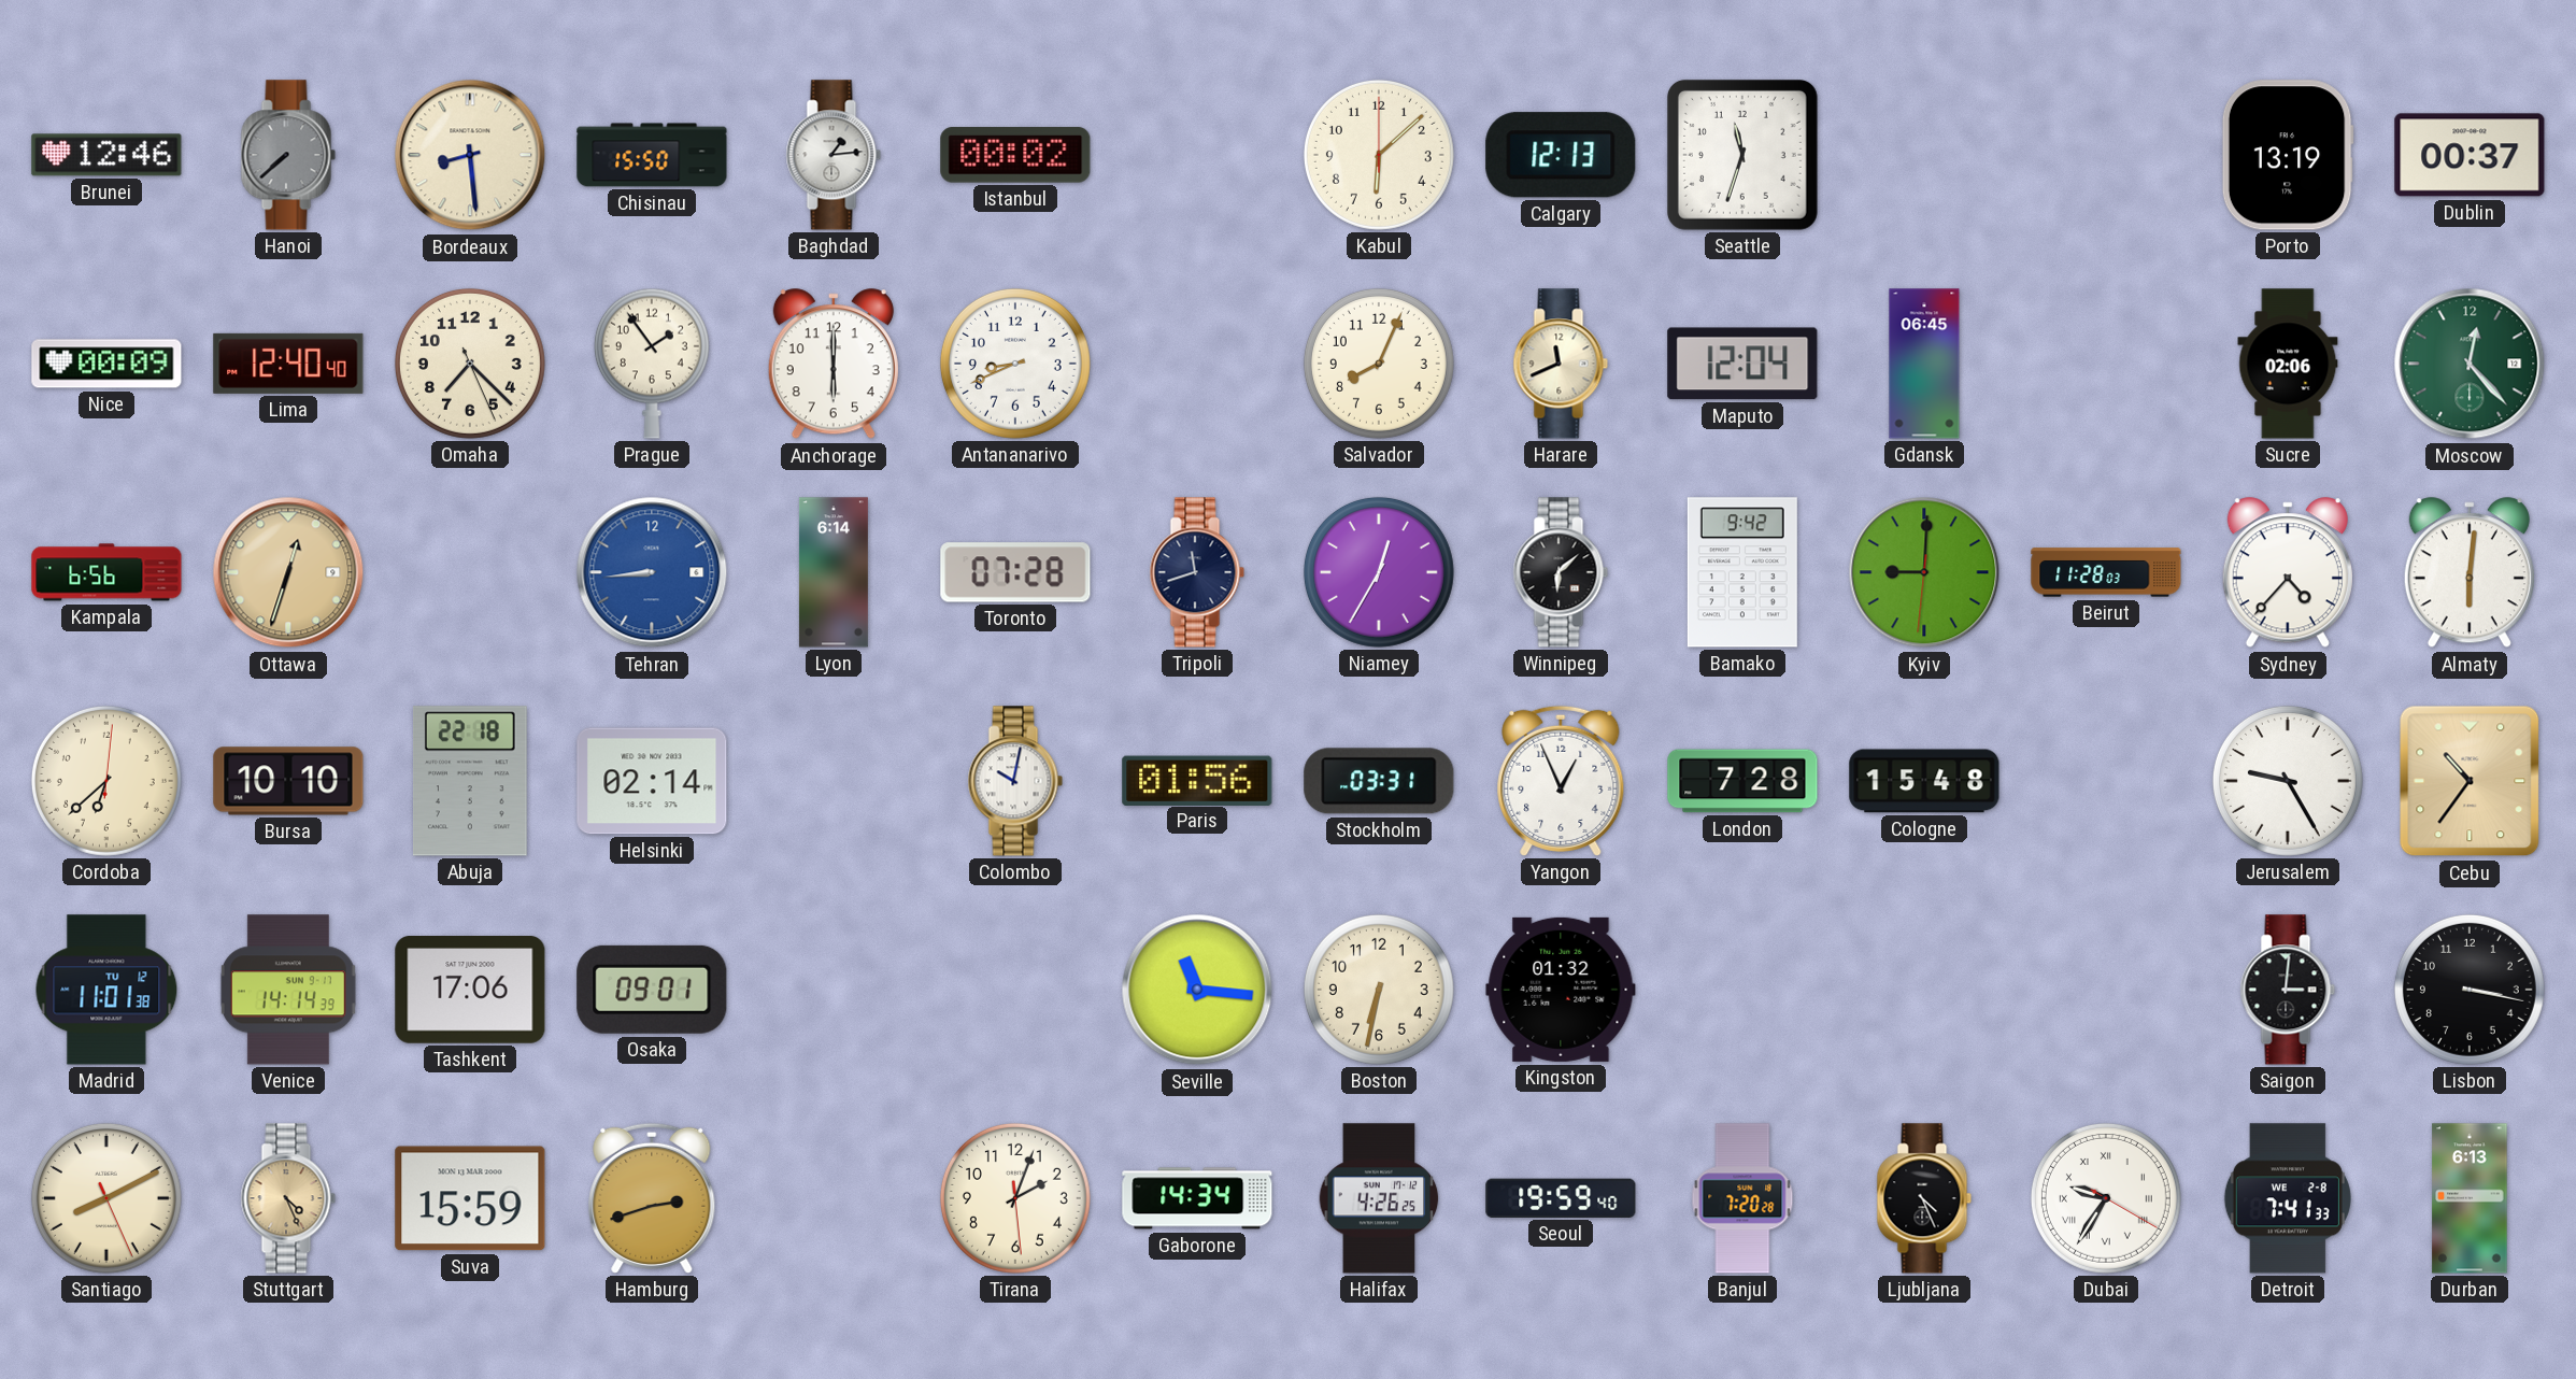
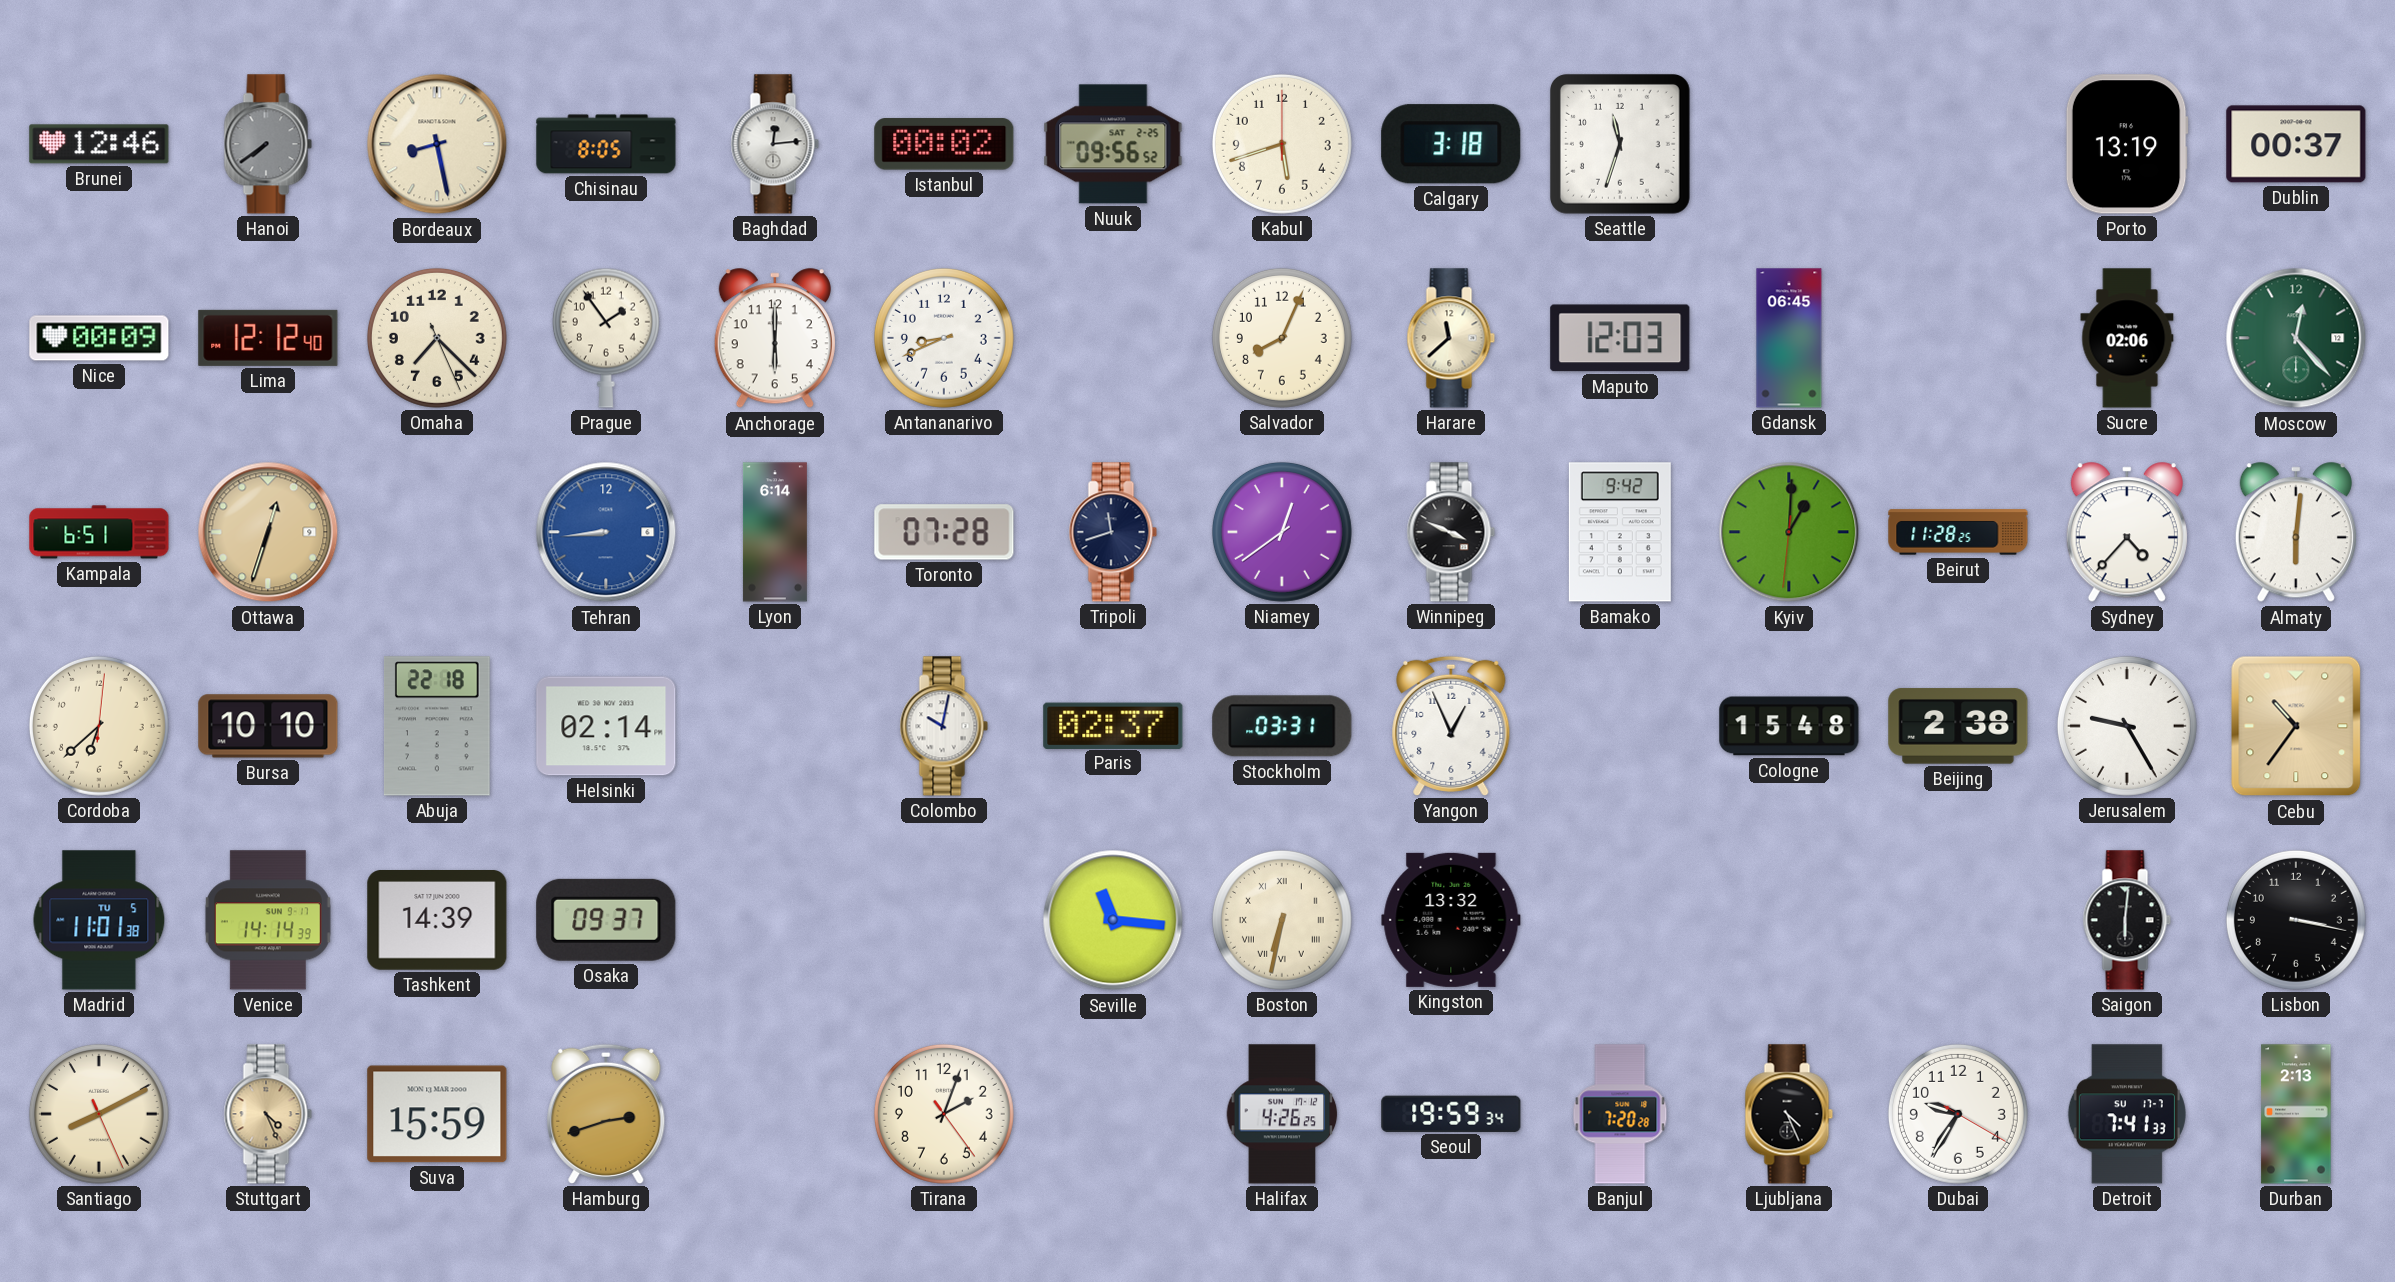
Hanoi: 7:38 -> 7:39 (268, 144)
Bordeaux: 8:29 -> 8:28 (437, 144)
Chisinau: 15:50 -> 8:05 (606, 144)
Baghdad: 1:14 -> 12:14 (775, 144)
Nuuk: none -> 09:56 (1113, 144)
Kabul: 6:08 -> 5:42 (1282, 144)
Calgary: 12:13 -> 3:18 (1451, 144)
Lima: 12:40 -> 12:12 (268, 338)
Harare: 11:41 -> 11:38 (1451, 338)
Maputo: 12:04 -> 12:03 (1620, 338)
Kampala: 6:56 -> 6:51 (99, 532)
Niamey: 12:35 -> 12:39 (1282, 532)
Winnipeg: 6:08 -> 3:49 (1451, 532)
Kyiv: 9:00 -> 1:00 (1789, 532)
Beirut: 11:28:03 -> 11:28:25 (1958, 532)
Paris: 01:56 -> 02:37 (1113, 725)
London: 7:28 -> none (1742, 781)
Beijing: none -> 2:38 (1958, 726)
Madrid date: TU 12 -> TU 5 (99, 920)
Tashkent: 17:06 -> 14:39 (437, 920)
Osaka: 09:01 -> 09:37 (606, 920)
Boston numerals: Arabic -> Roman (1282, 920)
Kingston: 01:32 -> 13:32 (1451, 920)
Saigon: 3:01 -> 6:01 (2127, 920)
Tirana: 2:03:29 -> 2:03:24 (944, 1114)
Gaborone: 14:34 -> none (1197, 1198)
Seoul: 19:59:40 -> 19:59:34 (1451, 1114)
Dubai numerals: Roman -> Arabic (1958, 1114)
Detroit date: WE 2-8 -> SU 17-7 (2127, 1114)
Durban: 6:13 -> 2:13 (2296, 1114)
